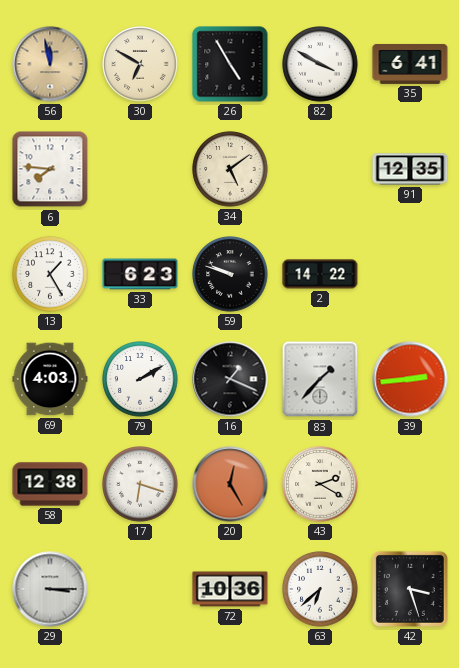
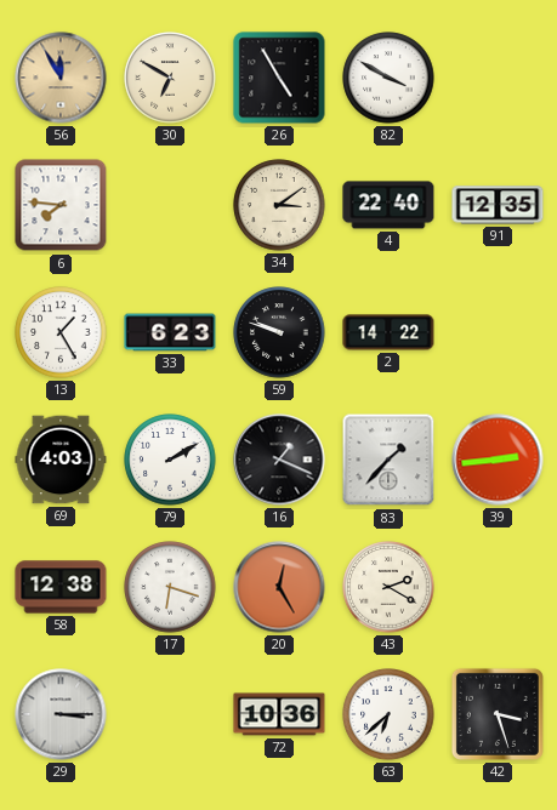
56: 11:58 -> 11:55 (61, 78)
35: 6:41 -> none (410, 64)
34: 5:09 -> 3:09 (279, 205)
4: none -> 22:40 (388, 205)
